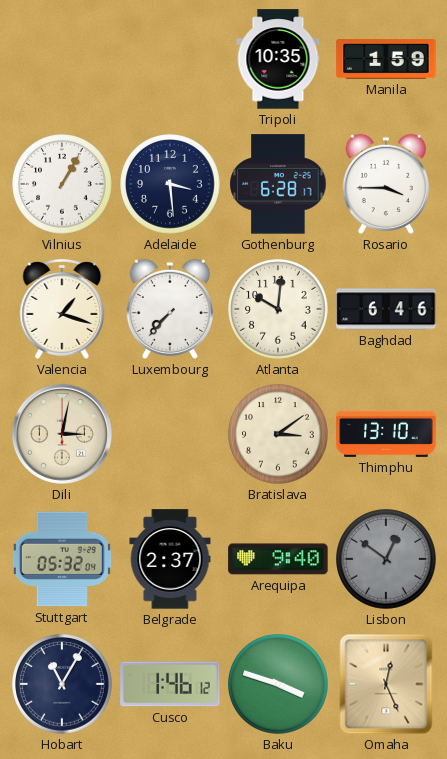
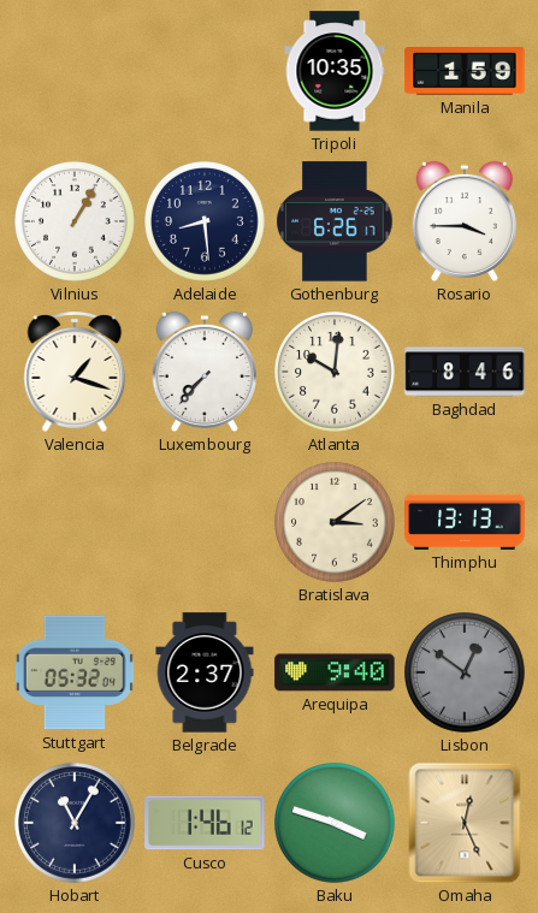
Adelaide: 3:29 -> 8:29 (205, 221)
Gothenburg: 6:28 -> 6:26 (335, 221)
Baghdad: 6:46 -> 8:46 (465, 372)
Dili: 3:02 -> none (62, 434)
Thimphu: 13:10 -> 13:13 (465, 522)
